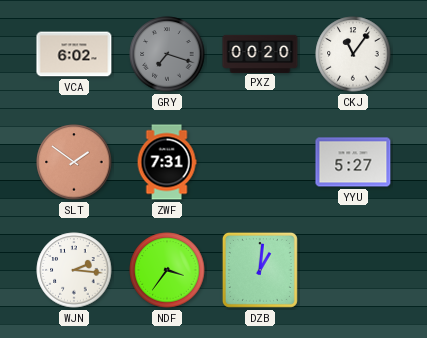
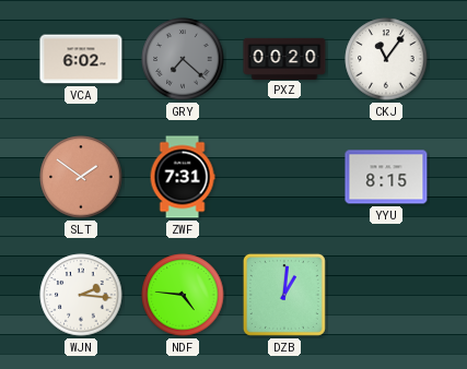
GRY: 7:18 -> 7:22 (183, 59)
YYU: 5:27 -> 8:15 (386, 177)
NDF: 3:36 -> 4:46 (183, 295)
